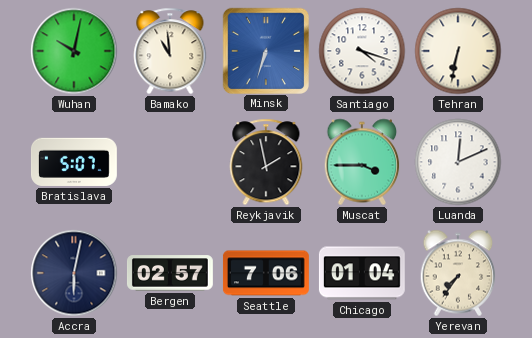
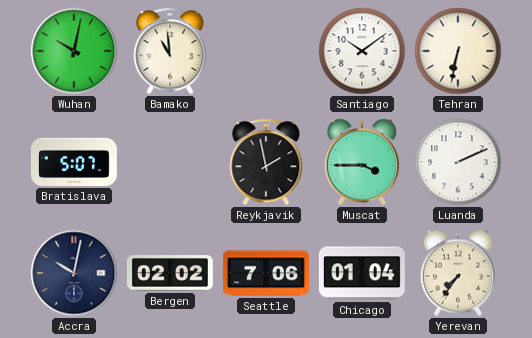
Minsk: 6:33 -> none (265, 50)
Santiago: 4:18 -> 10:09 (362, 51)
Luanda: 12:11 -> 2:11 (458, 162)
Accra: 6:02 -> 10:02 (74, 273)
Bergen: 02:57 -> 02:02 (170, 273)
